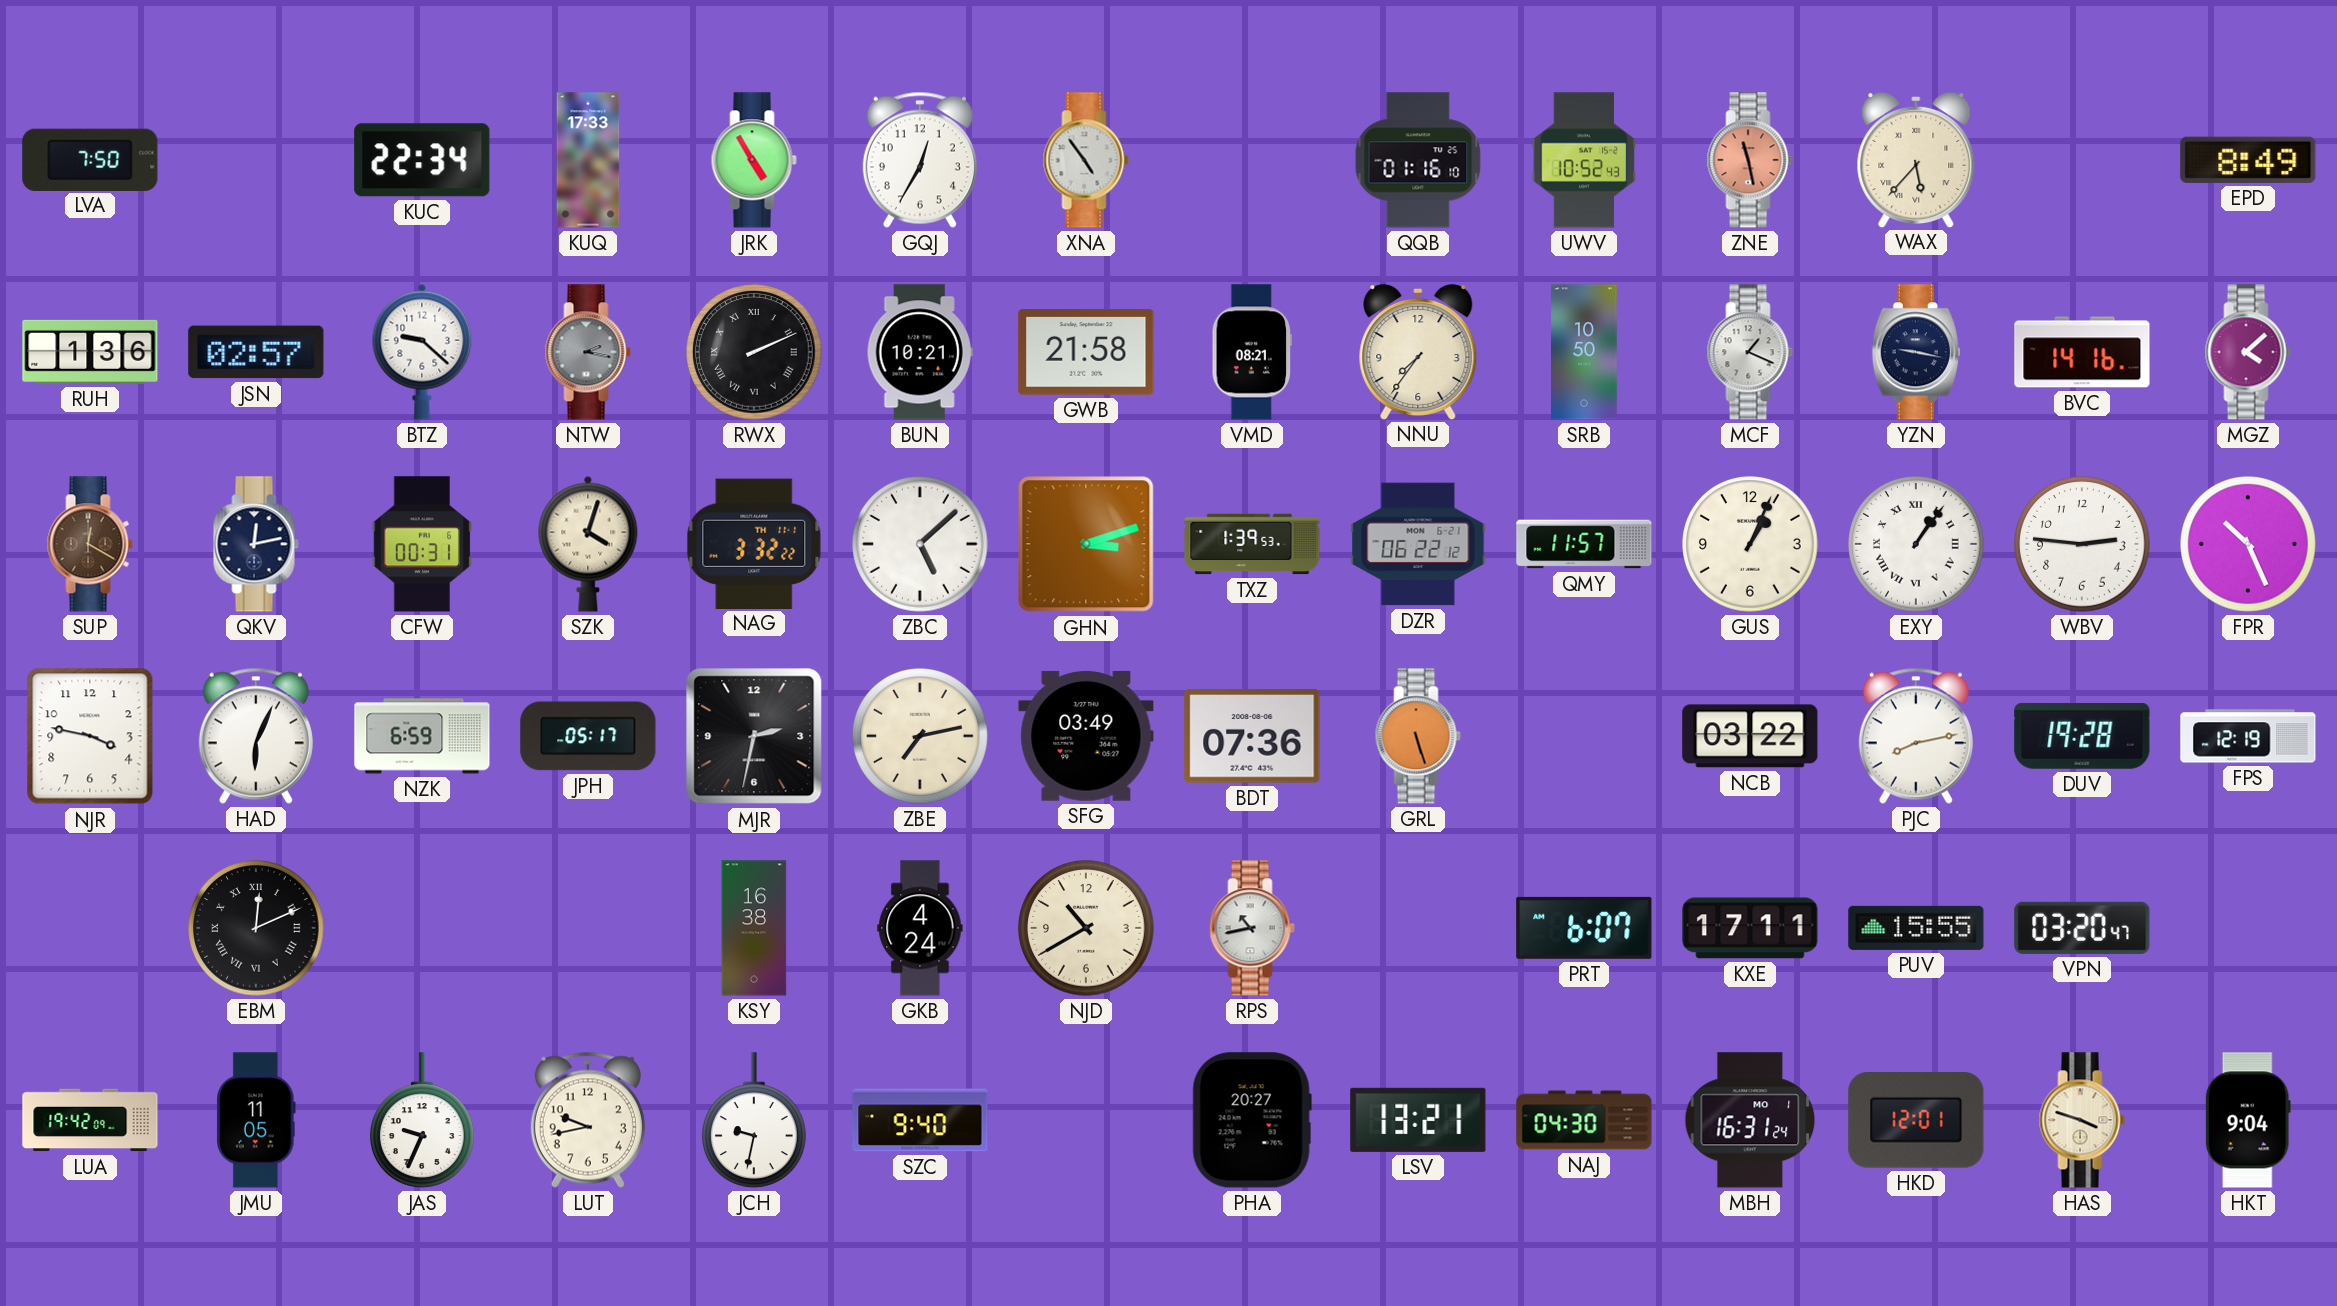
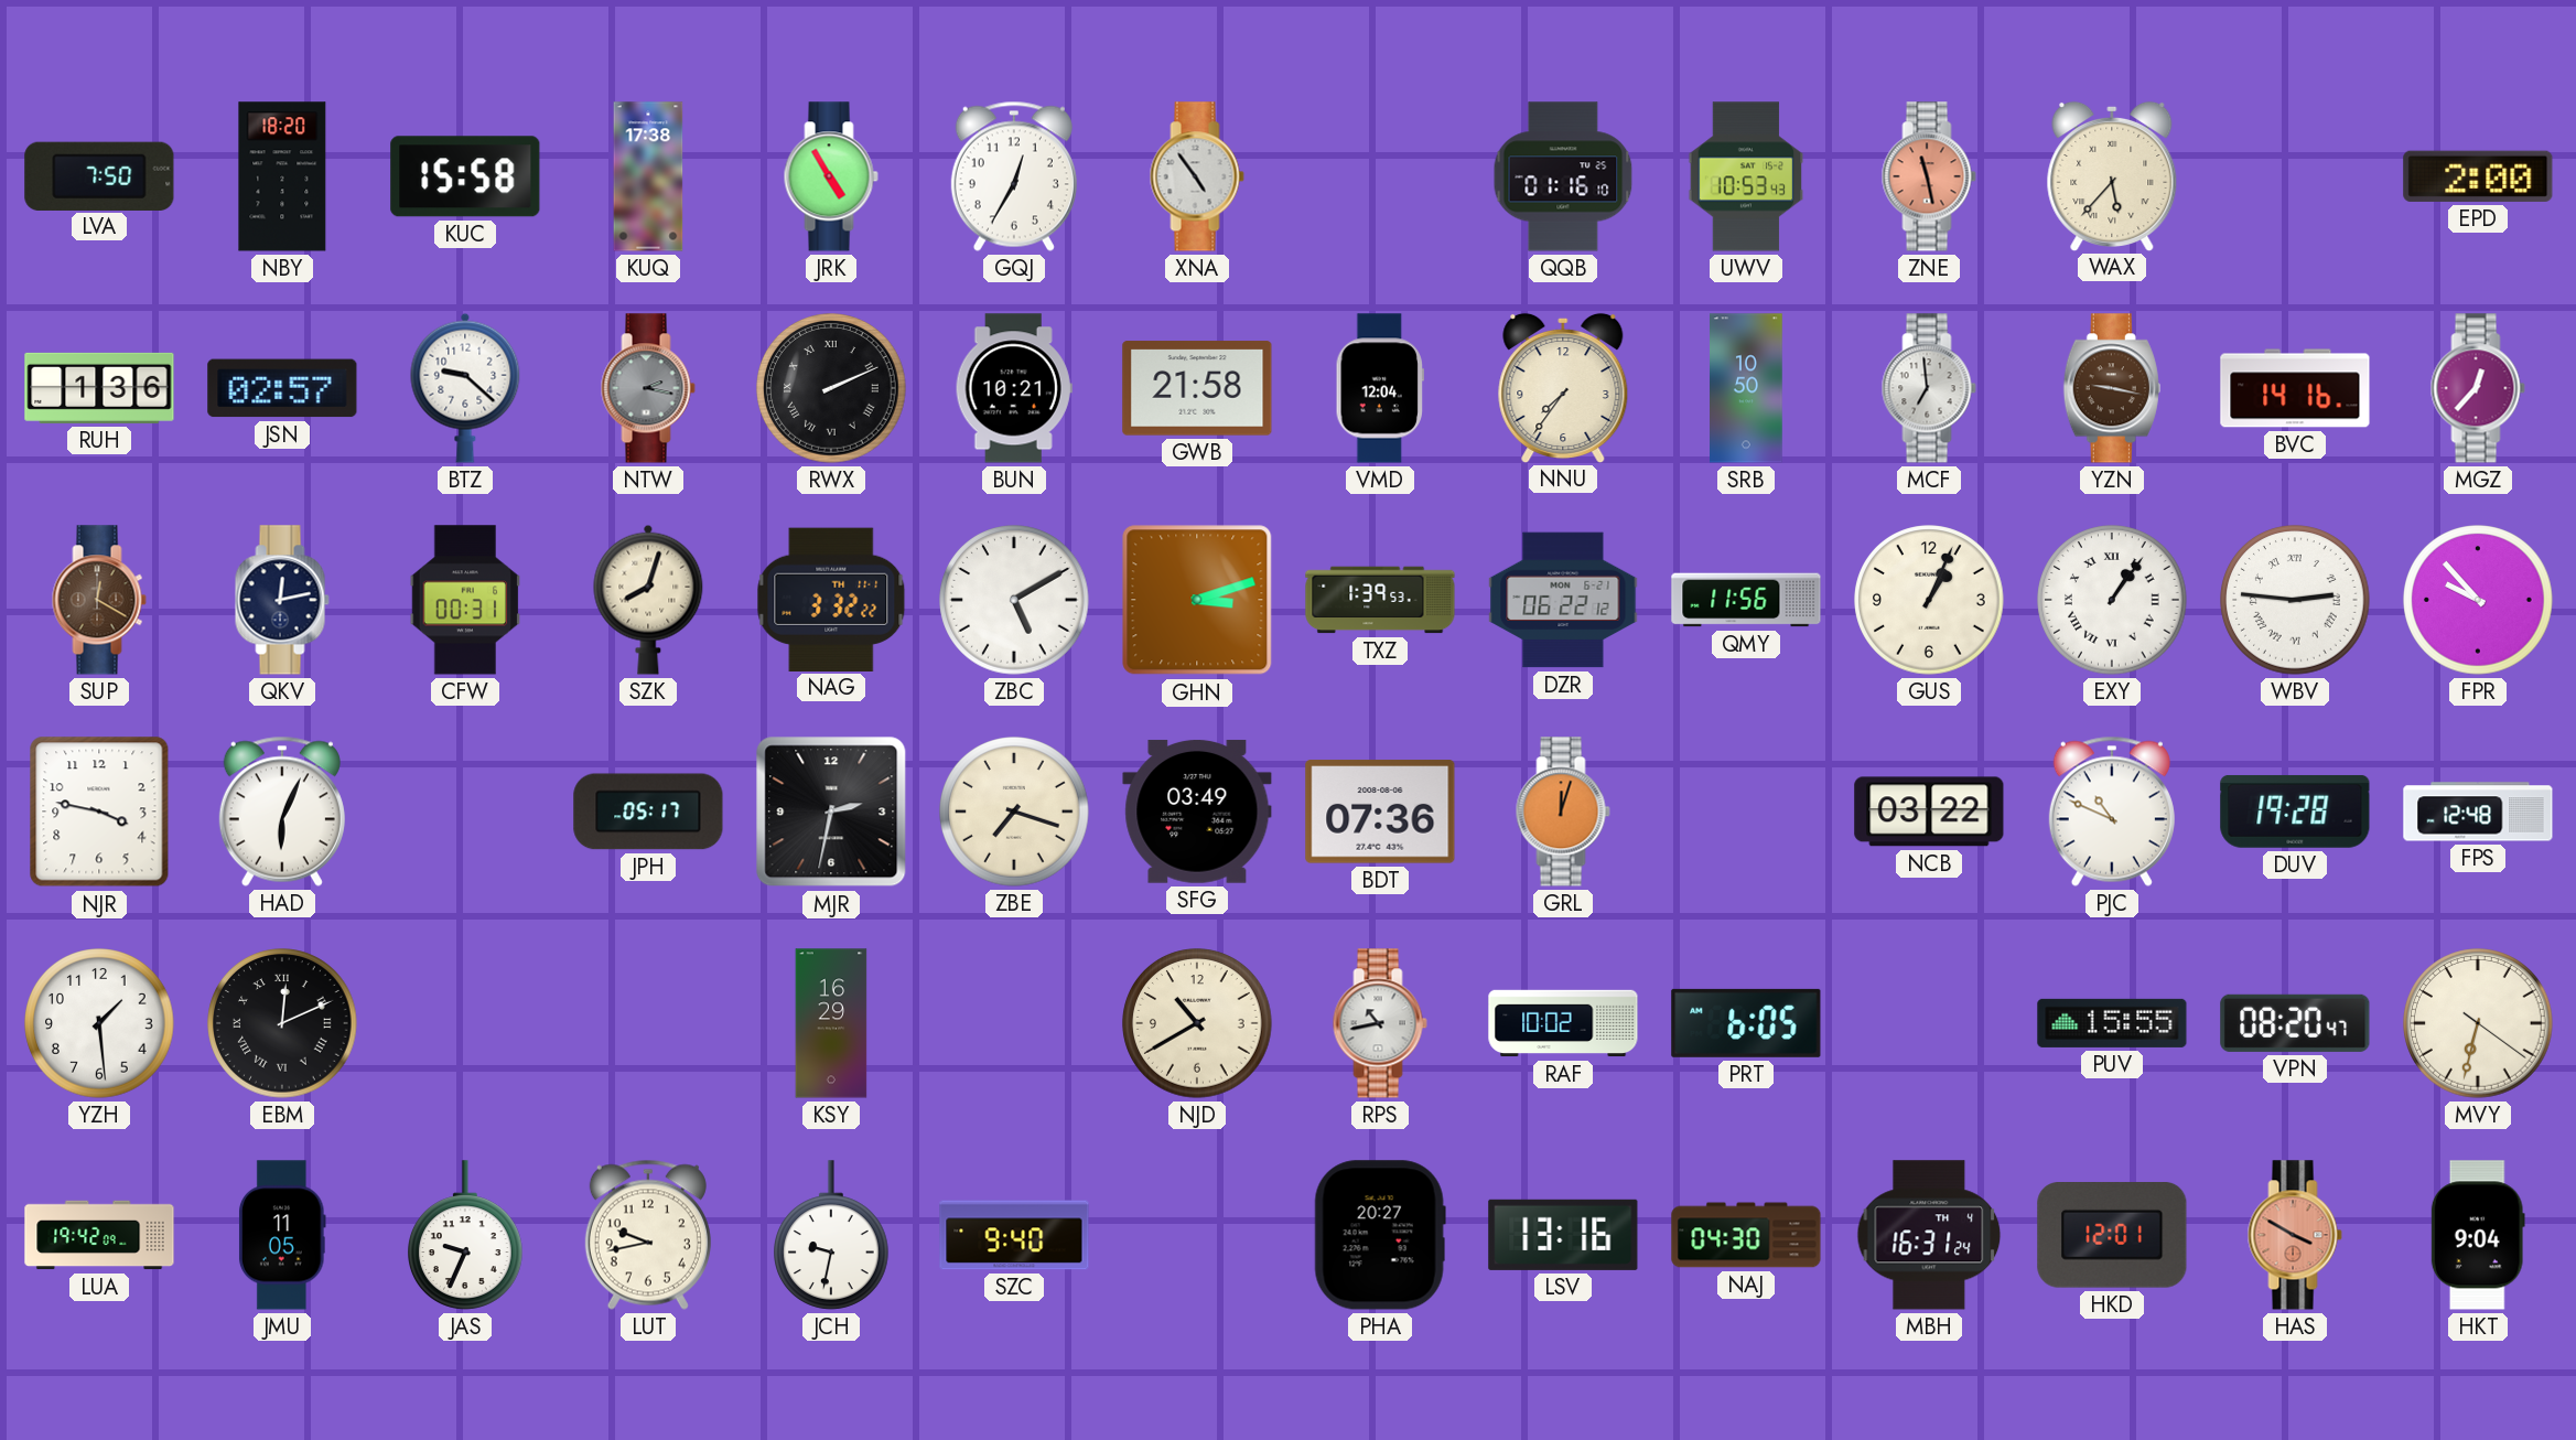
NBY: none -> 18:20 (282, 176)
KUC: 22:34 -> 15:58 (465, 176)
KUQ: 17:33 -> 17:38 (648, 176)
UWV: 10:52 -> 10:53 (1746, 176)
EPD: 8:49 -> 2:00 (2478, 176)
VMD: 08:21 -> 12:04 (1379, 388)
MCF: 1:19 -> 6:59 (1929, 388)
YZN dial: navy -> brown (2112, 388)
MGZ: 4:08 -> 12:37 (2478, 388)
SZK: 4:03 -> 8:03 (648, 600)
ZBC: 5:08 -> 5:10 (1014, 600)
QMY: 11:57 -> 11:56 (1746, 600)
WBV numerals: Arabic -> Roman (2295, 600)
FPR: 10:26 -> 9:53 (2478, 600)
NZK: 6:59 -> none (422, 736)
ZBE: 7:13 -> 7:18 (1014, 812)
GRL: 5:27 -> 12:03 (1563, 812)
PJC: 8:13 -> 10:49 (2112, 812)
FPS: 12:19 -> 12:48 (2478, 812)
YZH: none -> 1:29 (99, 1023)
KSY: 16:38 -> 16:29 (831, 1023)
GKB: 4:24 -> none (920, 928)
RAF: none -> 10:02 (1563, 1023)
PRT: 6:07 -> 6:05 (1746, 1023)
KXE: 17:11 -> none (1750, 928)
VPN: 03:20 -> 08:20 (2295, 1023)
MVY: none -> 6:32 (2478, 1023)
LSV: 13:21 -> 13:16 (1563, 1235)
MBH date: MO 1 -> TH 4 (1929, 1235)
HAS: 3:48 -> 3:50 (2295, 1235)
HAS dial: cream -> salmon (2295, 1235)
